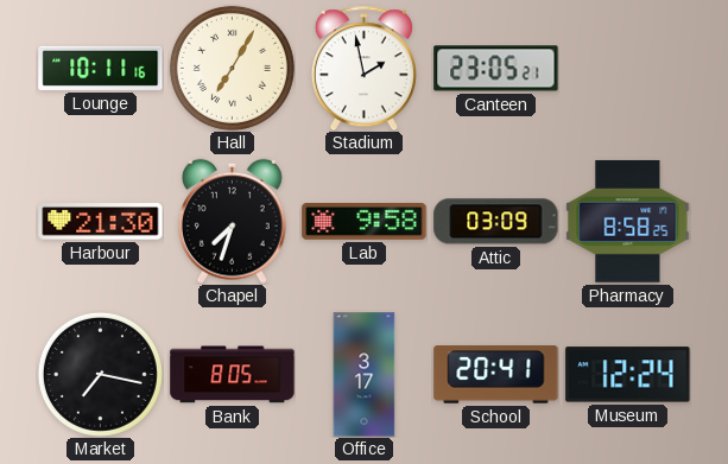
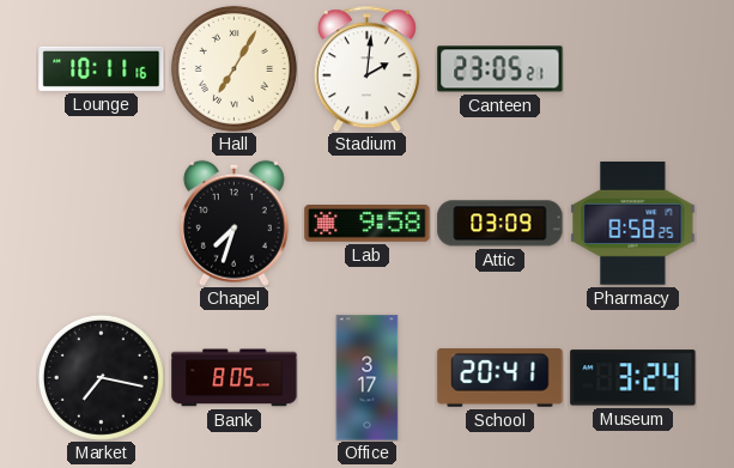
Stadium: 1:58 -> 2:01 (366, 68)
Harbour: 21:30 -> none (101, 222)
Museum: 12:24 -> 3:24 (633, 378)
